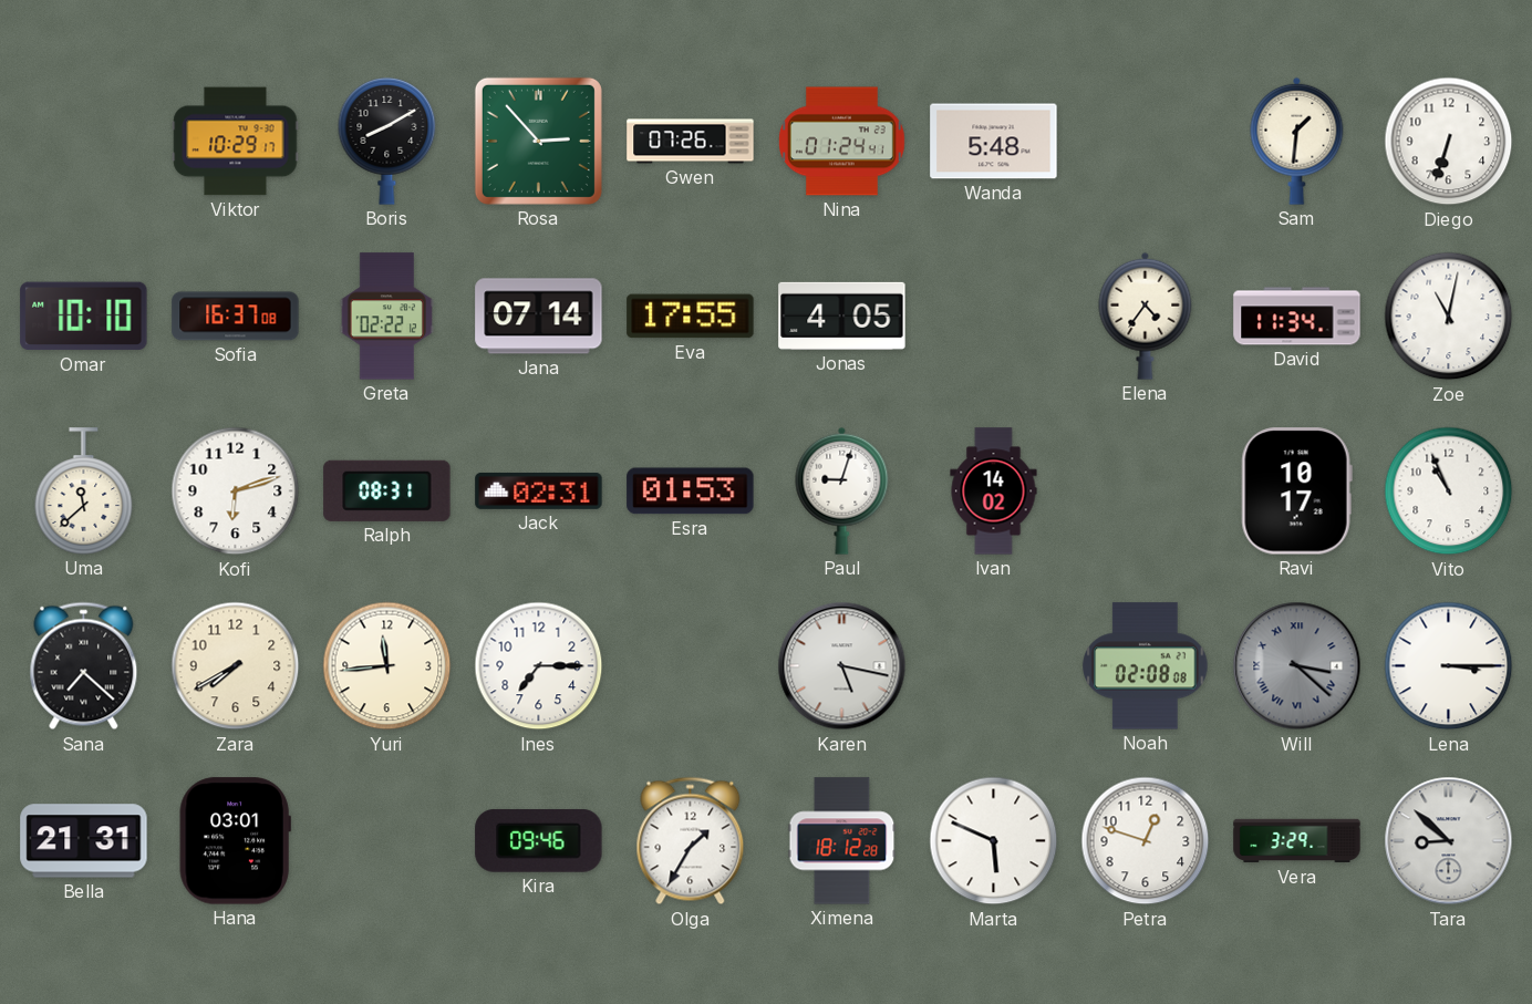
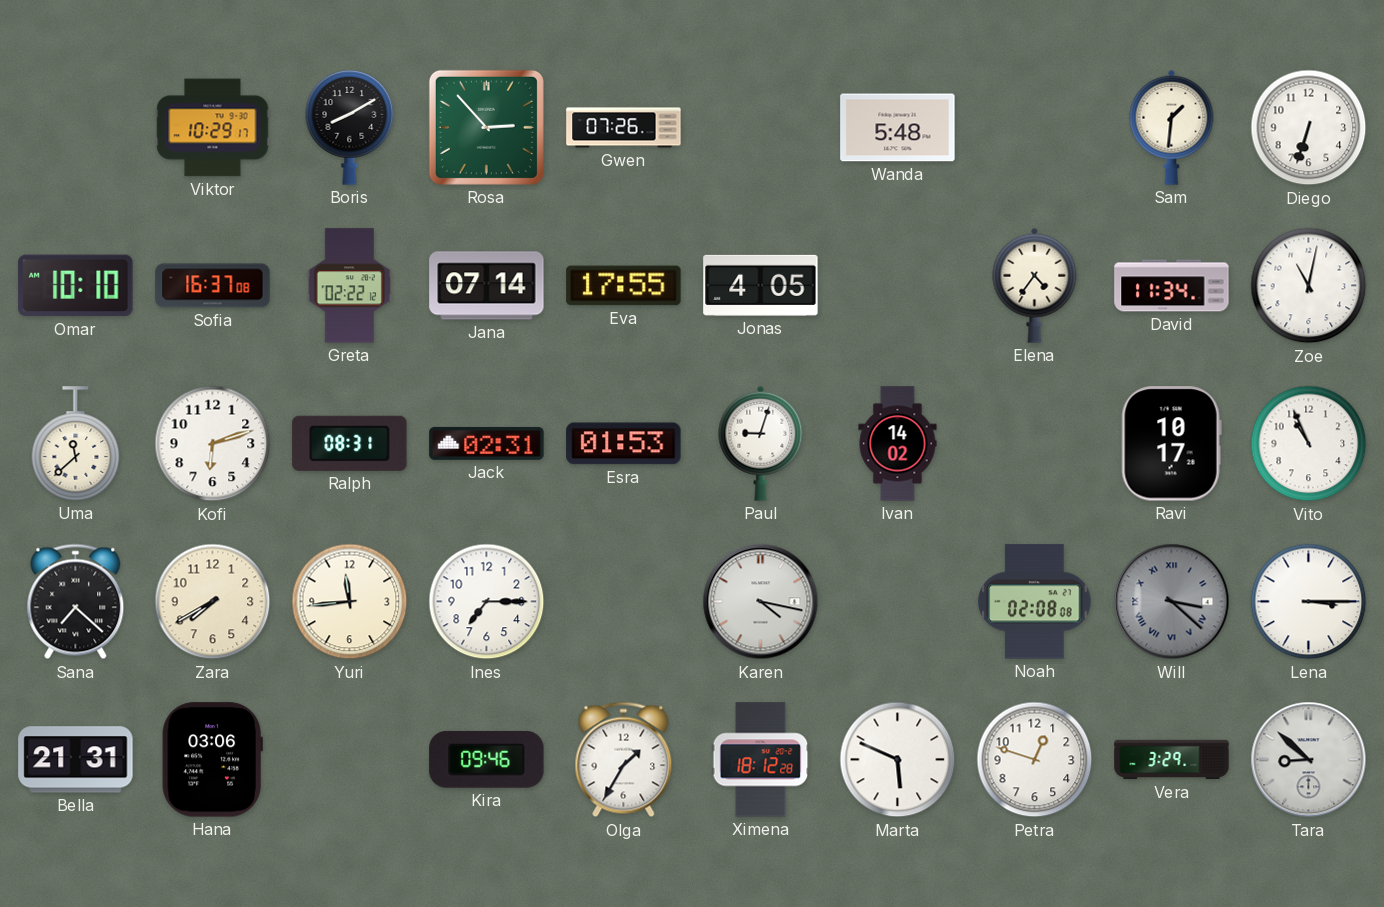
Nina: 01:24 -> none (841, 142)
Karen: 5:17 -> 4:17 (761, 602)
Hana: 03:01 -> 03:06 (212, 760)
